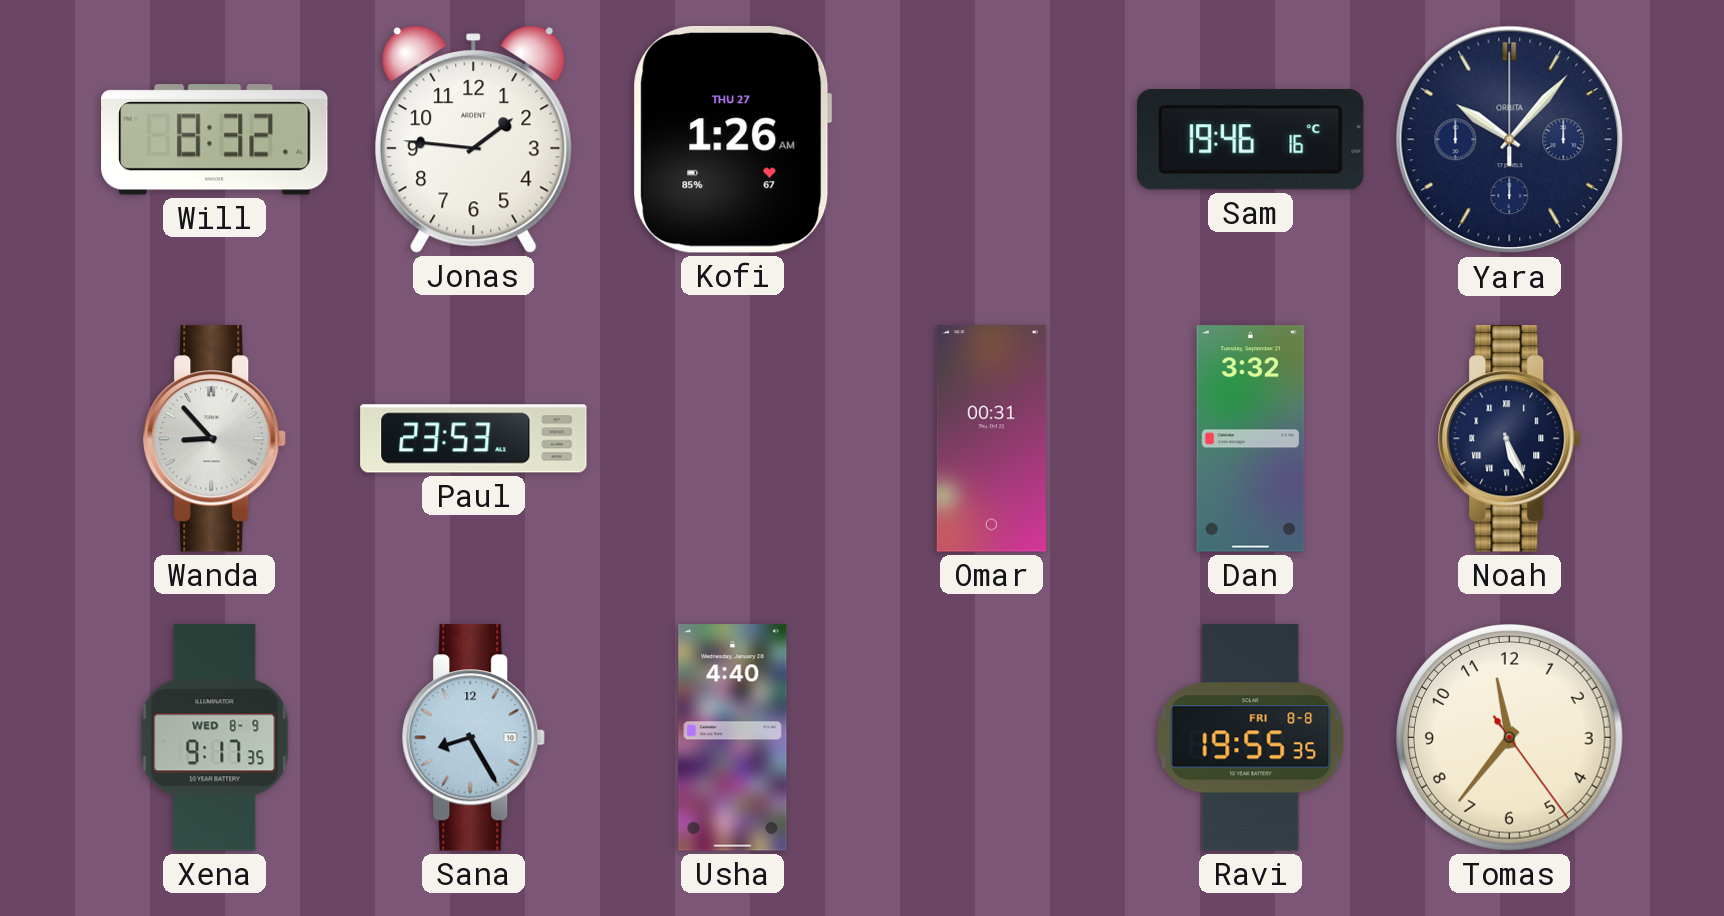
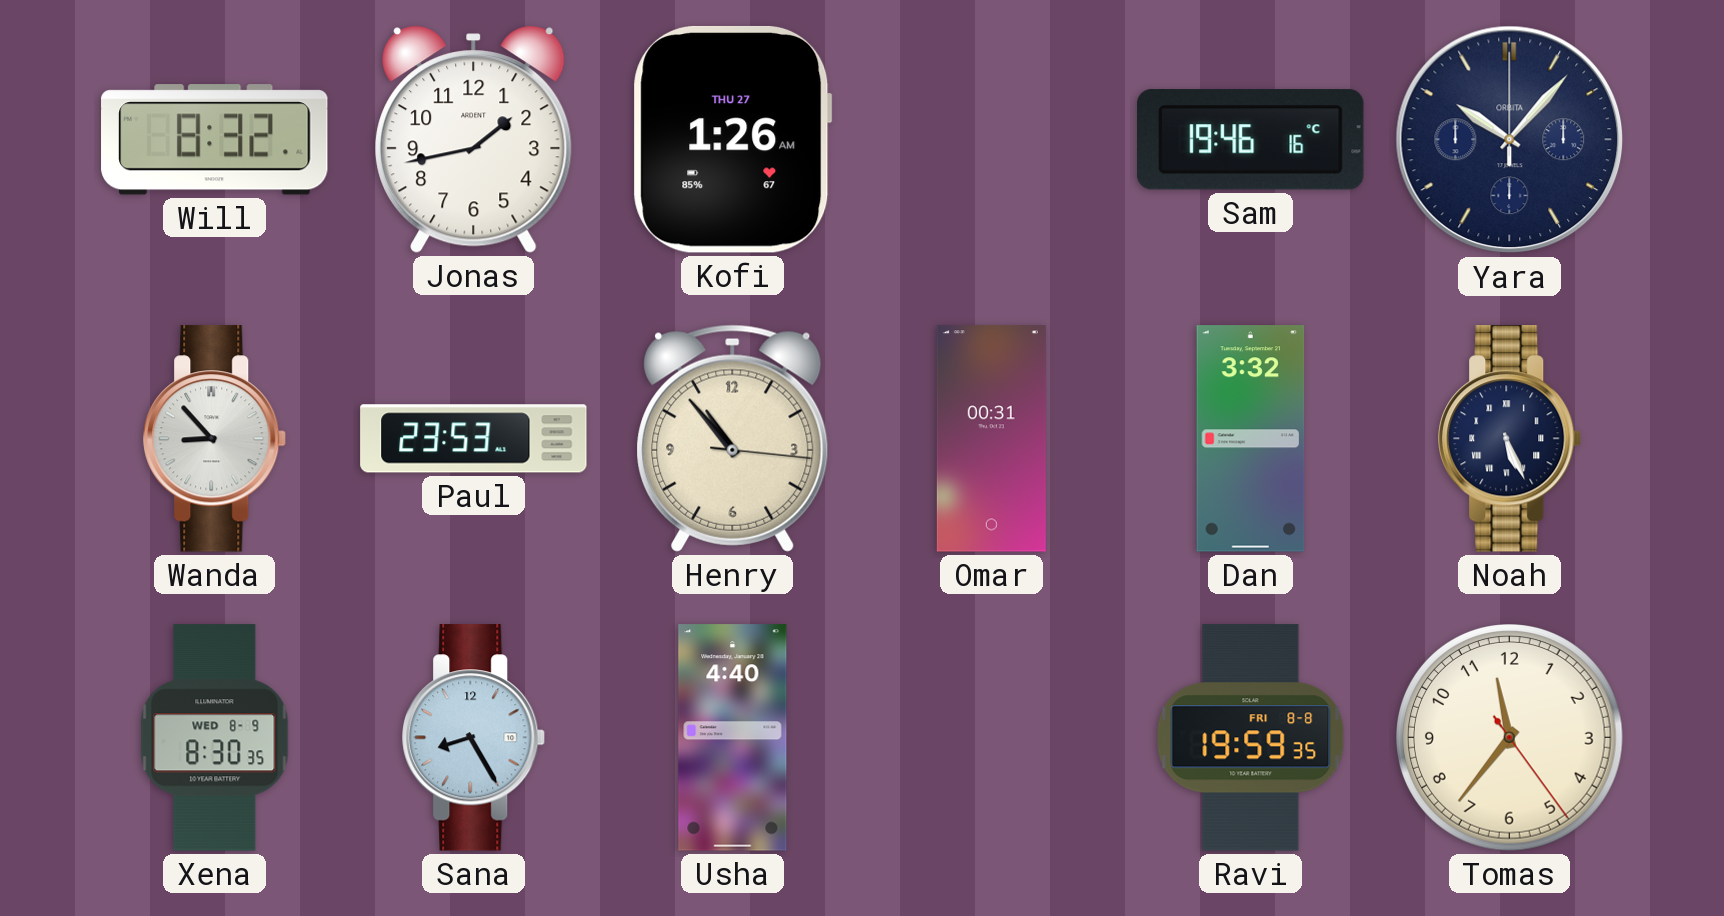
Jonas: 1:46 -> 1:43 (474, 139)
Henry: none -> 10:53 (733, 438)
Xena: 9:17 -> 8:30 (215, 738)
Ravi: 19:55 -> 19:59 (1251, 738)
